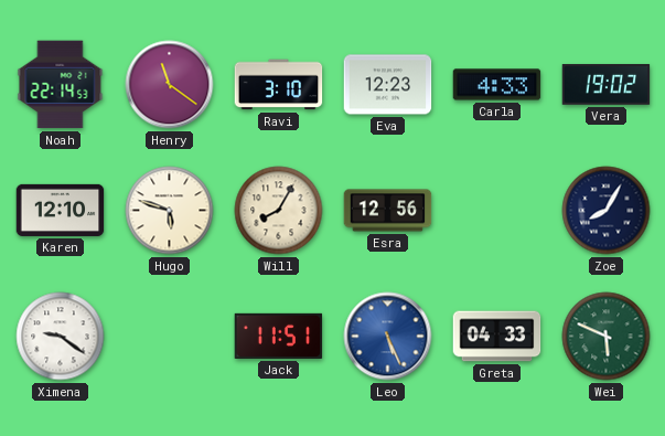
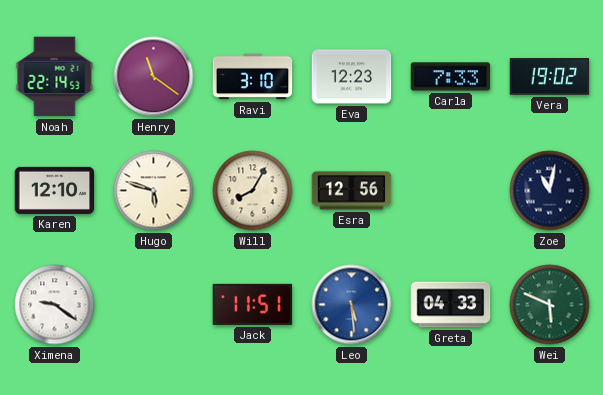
Carla: 4:33 -> 7:33 (451, 77)
Zoe: 8:05 -> 11:02 (550, 191)
Leo: 5:26 -> 5:29 (352, 305)
